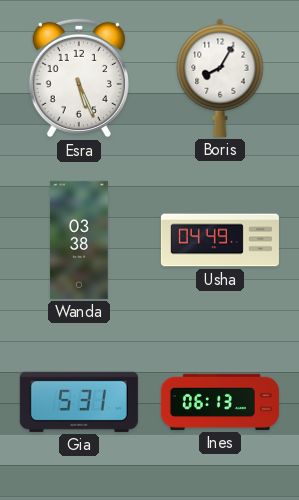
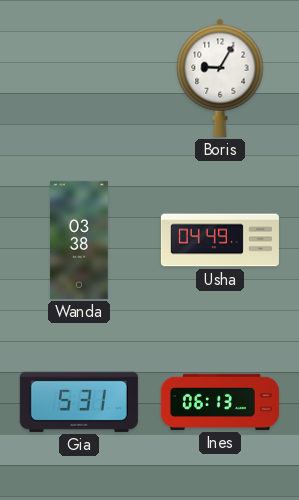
Esra: 5:26 -> none (79, 78)
Boris: 8:05 -> 9:05 (220, 78)
